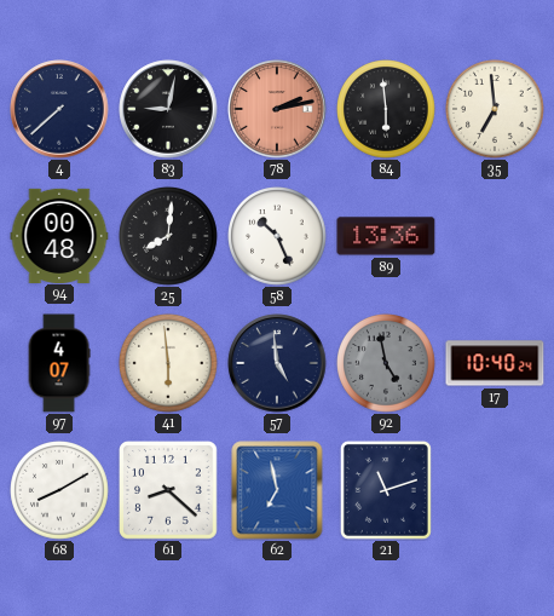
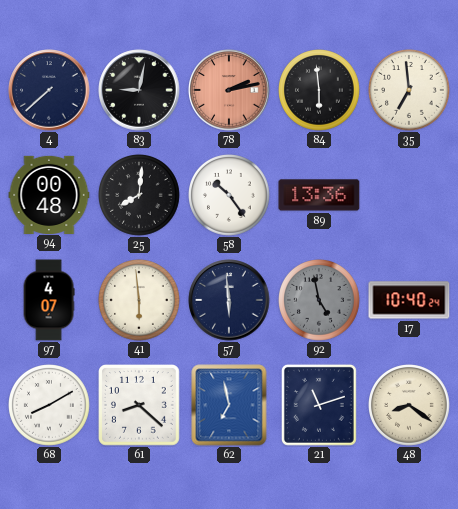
58: 10:26 -> 10:24 (230, 196)
57: 4:59 -> 5:59 (229, 300)
48: none -> 8:21 (410, 406)
